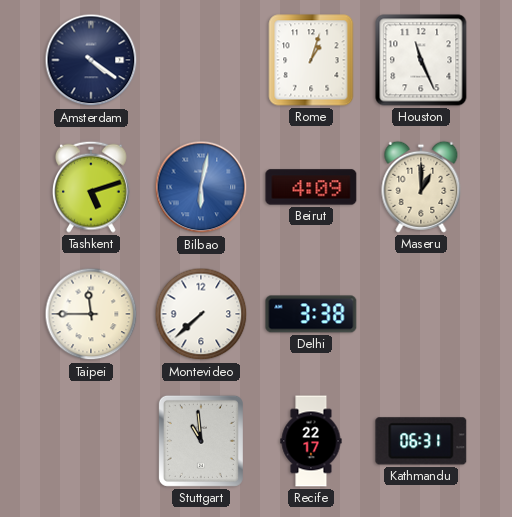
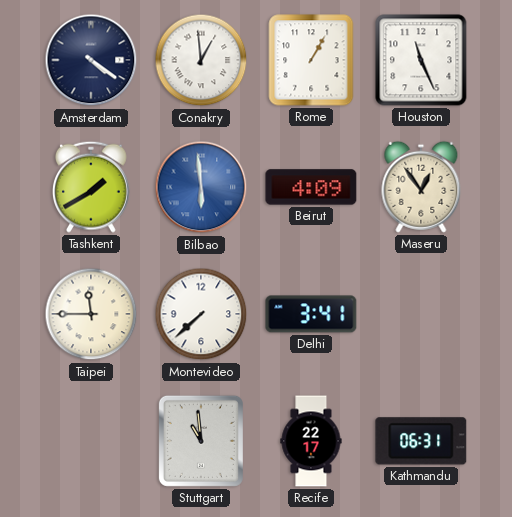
Conakry: none -> 12:59 (201, 60)
Rome: 1:03 -> 1:05 (311, 60)
Tashkent: 5:12 -> 1:40 (92, 187)
Bilbao: 6:02 -> 5:59 (201, 187)
Maseru: 1:00 -> 12:54 (421, 187)
Delhi: 3:38 -> 3:41 (311, 314)
